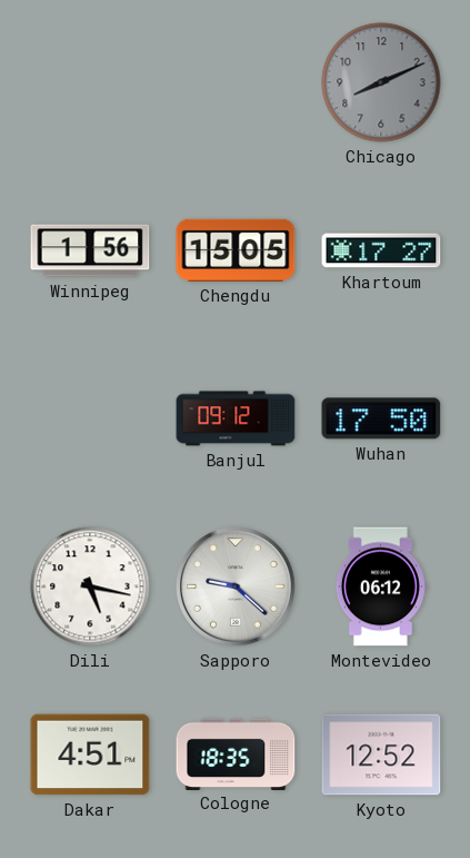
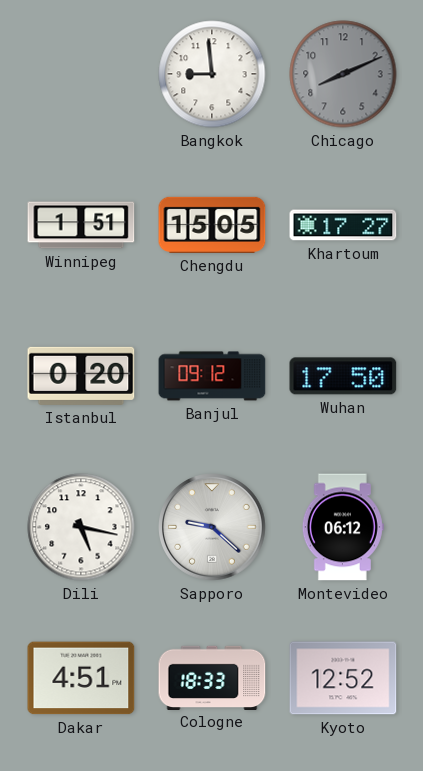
Bangkok: none -> 8:59 (212, 74)
Winnipeg: 1:56 -> 1:51 (81, 225)
Istanbul: none -> 0:20 (81, 376)
Cologne: 18:35 -> 18:33 (212, 677)
